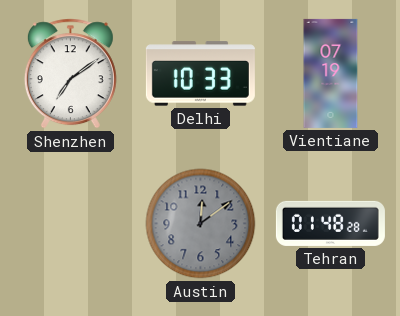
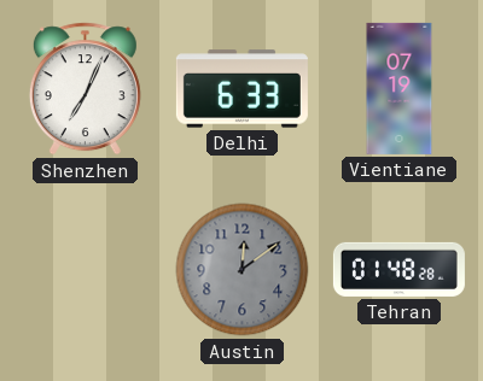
Shenzhen: 7:09 -> 7:04 (85, 89)
Delhi: 10:33 -> 6:33 (241, 89)
